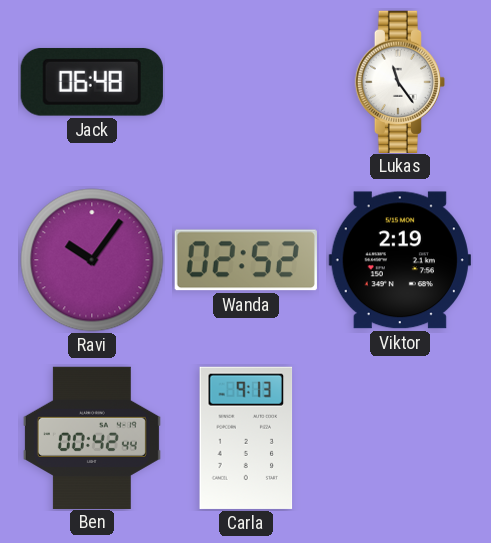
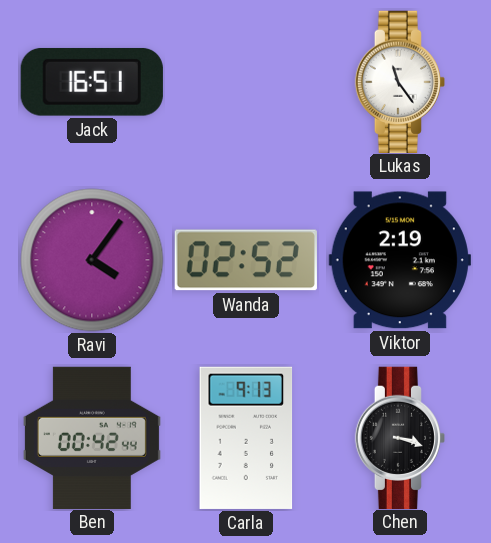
Jack: 06:48 -> 16:51 (92, 82)
Ravi: 10:06 -> 4:06 (92, 260)
Chen: none -> 3:18 (399, 437)
